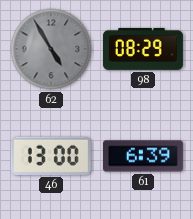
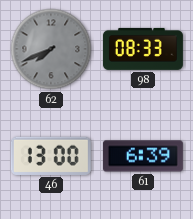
62: 4:55 -> 7:41 (51, 49)
98: 08:29 -> 08:33 (143, 49)
